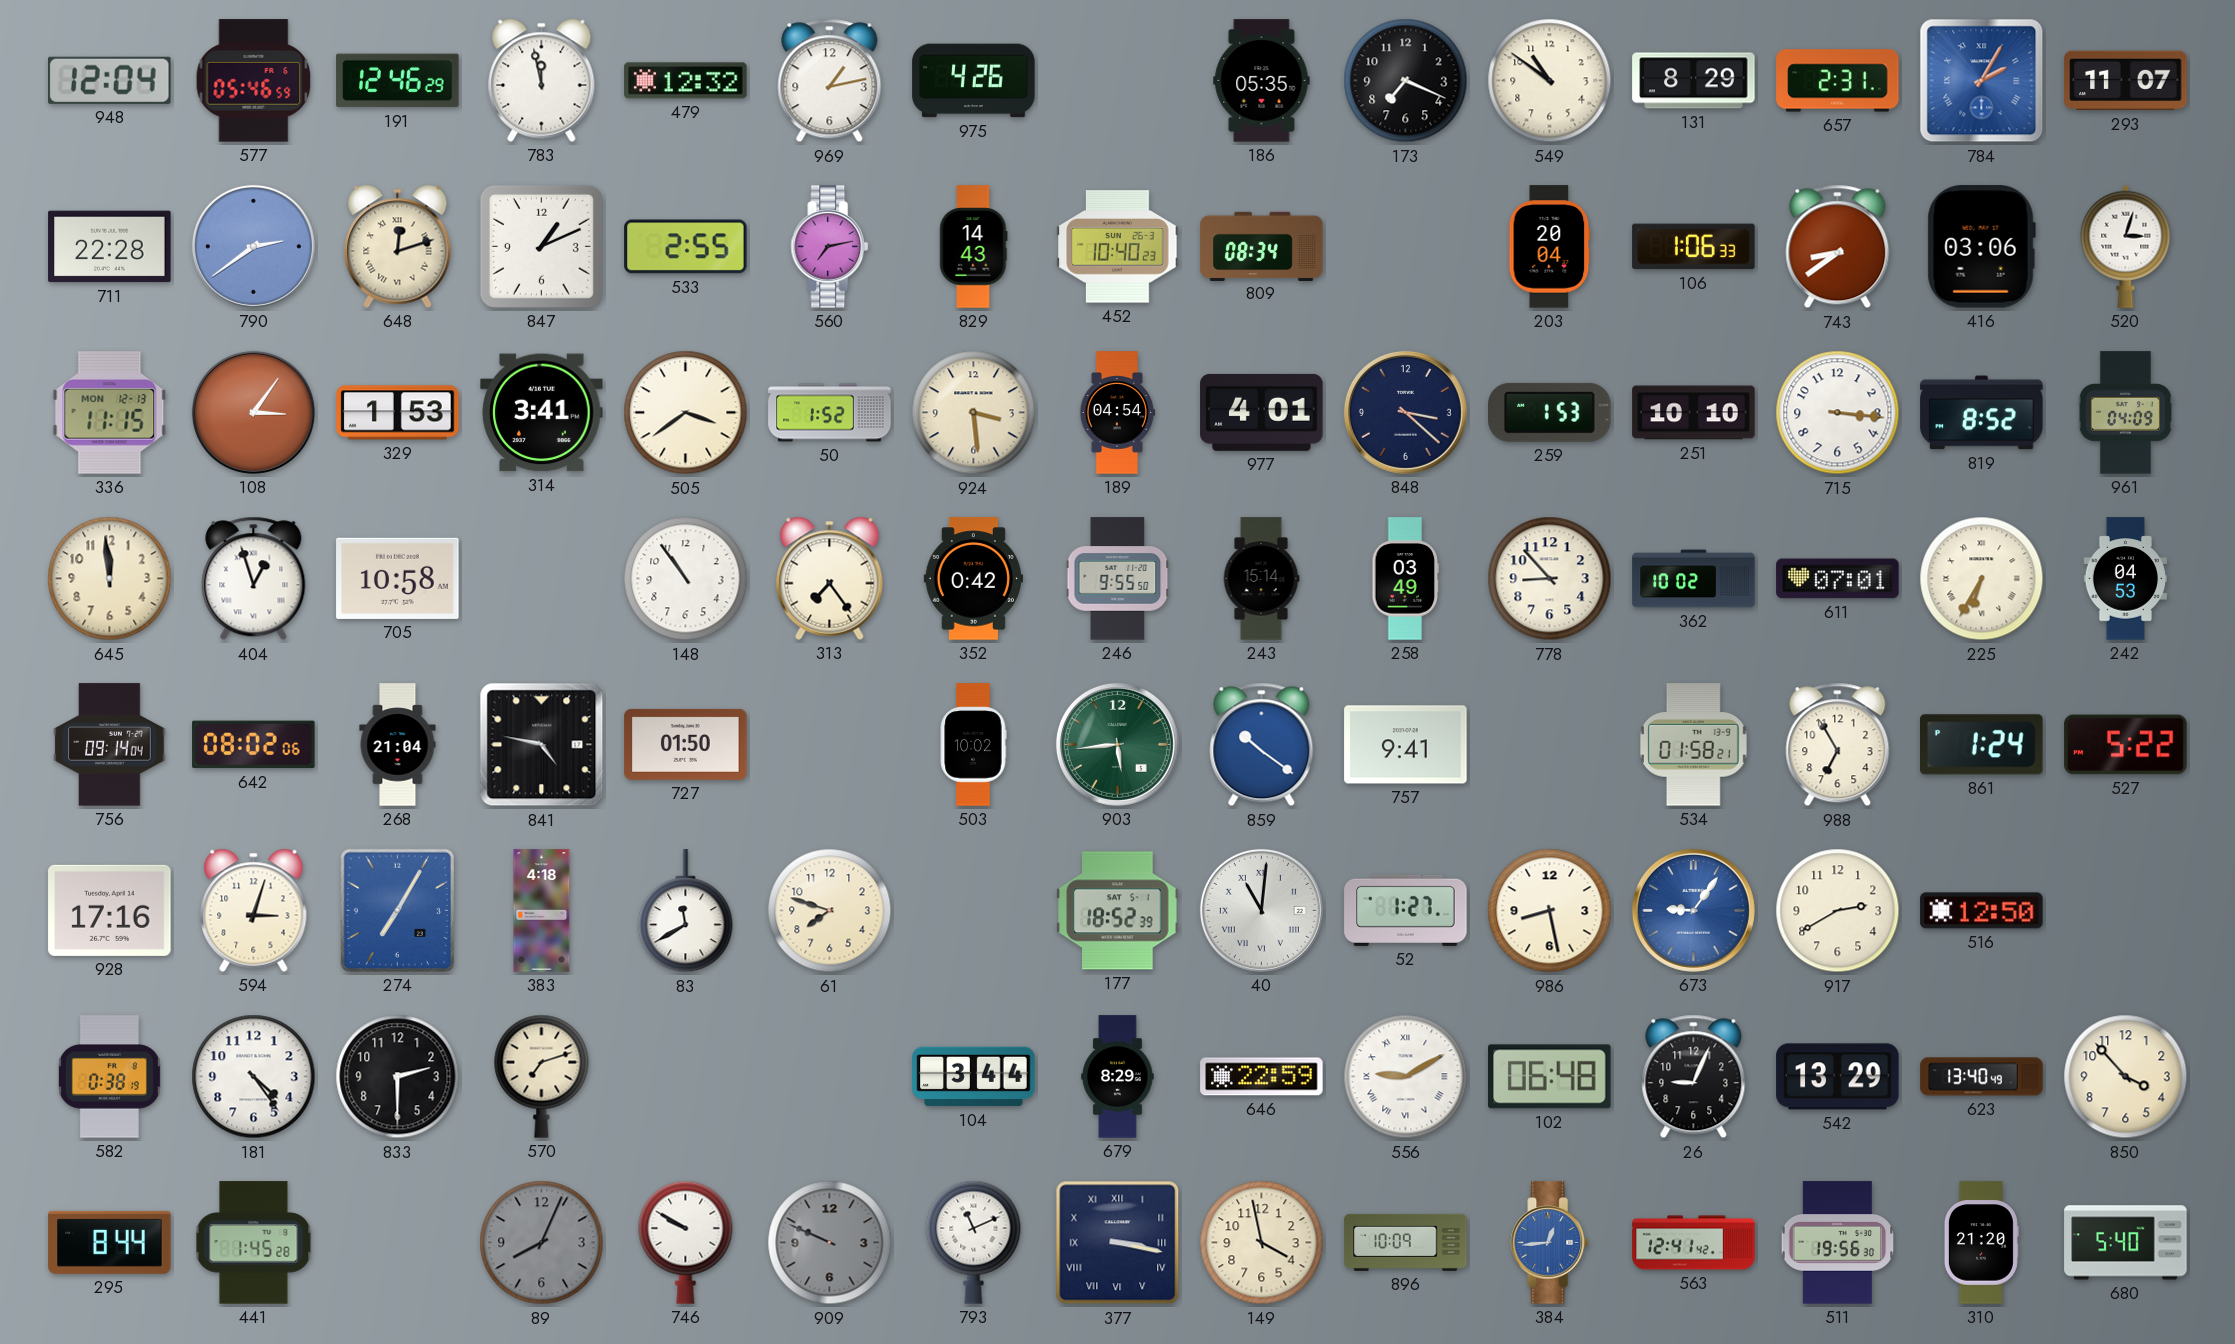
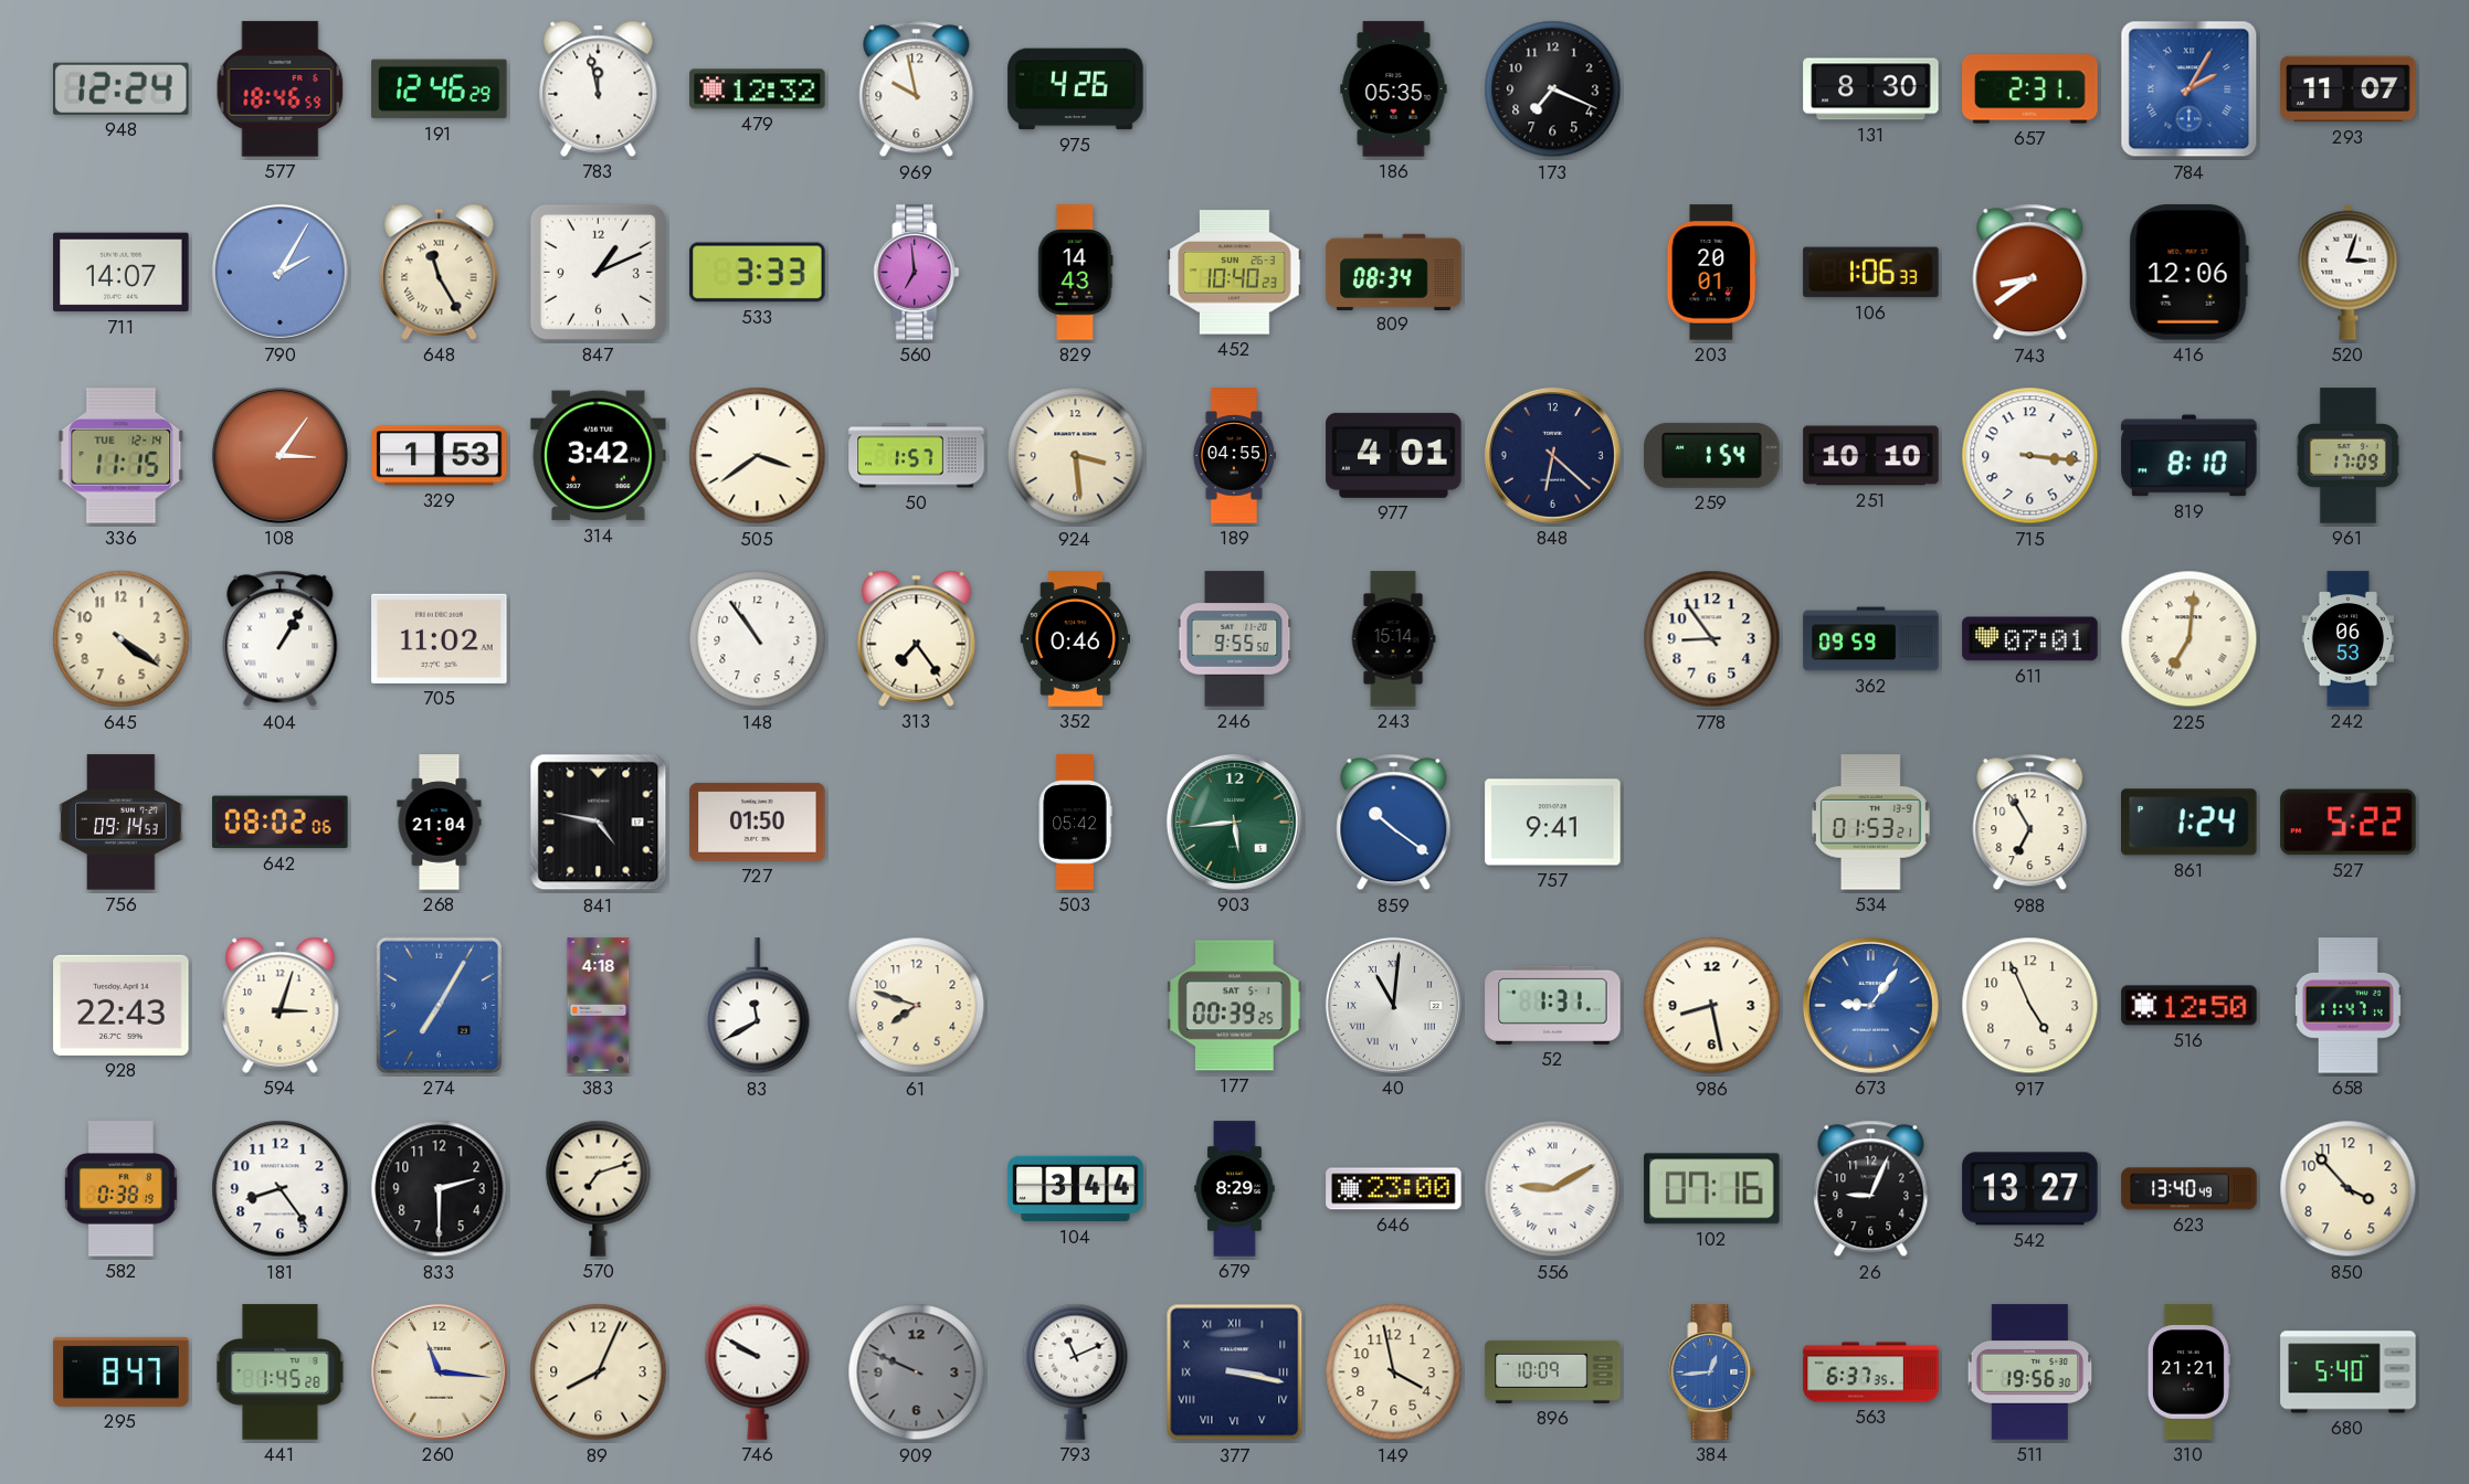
948: 12:04 -> 12:24 (122, 88)
577: 05:46 -> 18:46 (281, 89)
969: 1:13 -> 9:58 (917, 89)
549: 10:51 -> none (1550, 81)
131: 8:29 -> 8:30 (1871, 89)
711: 22:28 -> 14:07 (122, 273)
790: 2:39 -> 2:05 (279, 272)
648: 12:12 -> 11:25 (440, 272)
533: 2:55 -> 3:33 (758, 273)
560: 7:13 -> 6:59 (917, 273)
203: 20:04 -> 20:01 (1712, 273)
416: 03:06 -> 12:06 (2188, 273)
336 date: MON 12-13 -> TUE 12-14 (122, 456)
314: 3:41 -> 3:42 (599, 456)
50: 1:52 -> 1:57 (917, 456)
189: 04:54 -> 04:55 (1234, 456)
848: 3:22 -> 6:22 (1552, 455)
259: 1:53 -> 1:54 (1712, 455)
819: 8:52 -> 8:10 (2190, 456)
961: 04:09 -> 17:09 (2347, 456)
645: 11:59 -> 4:21 (122, 639)
404: 12:57 -> 1:05 (281, 639)
705: 10:58 -> 11:02 (440, 638)
352: 0:42 -> 0:46 (1075, 639)
258: 03:49 -> none (1406, 579)
778: 8:53 -> 8:54 (1712, 639)
362: 10:02 -> 09:59 (1871, 639)
225: 6:35 -> 7:01 (2190, 639)
242: 04:53 -> 06:53 (2347, 639)
756: 09:14:04 -> 09:14:53 (122, 823)
503: 10:02 -> 05:42 (1075, 823)
534: 01:58 -> 01:53 (1870, 823)
928: 17:16 -> 22:43 (122, 1005)
177: 18:52 -> 00:39 (1235, 1006)
52: 1:27 -> 1:31 (1553, 1005)
917: 2:40 -> 4:56 (2030, 1006)
658: none -> 11:47 (2347, 1006)
181: 4:24 -> 8:24 (281, 1189)
646: 22:59 -> 23:00 (1394, 1189)
102: 06:48 -> 07:16 (1712, 1189)
542: 13:29 -> 13:27 (2030, 1189)
295: 8:44 -> 8:47 (122, 1371)
260: none -> 11:16 (439, 1371)
89 dial: grey -> cream (599, 1372)
563: 12:41 -> 6:37 (1871, 1372)
310: 21:20 -> 21:21 (2188, 1372)
